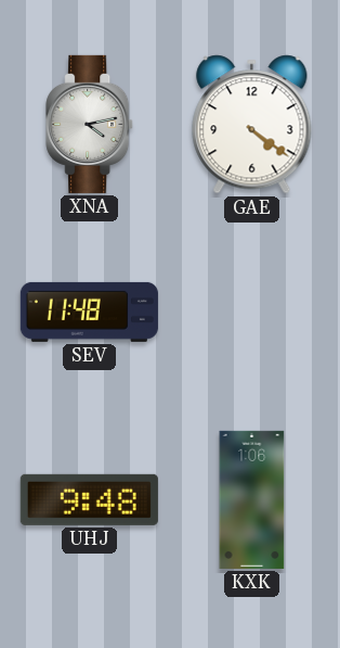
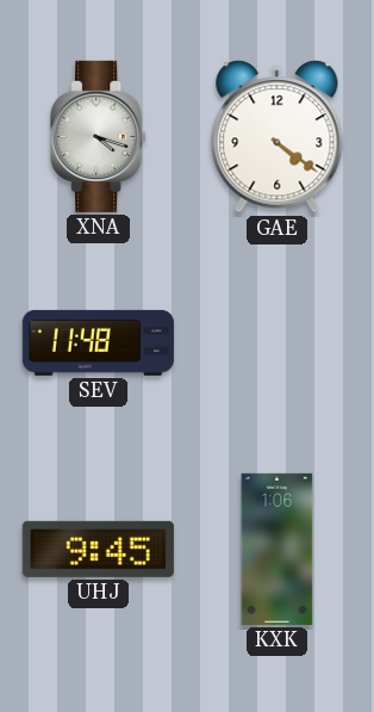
XNA: 4:13 -> 4:18 (99, 136)
UHJ: 9:48 -> 9:45 (98, 549)
